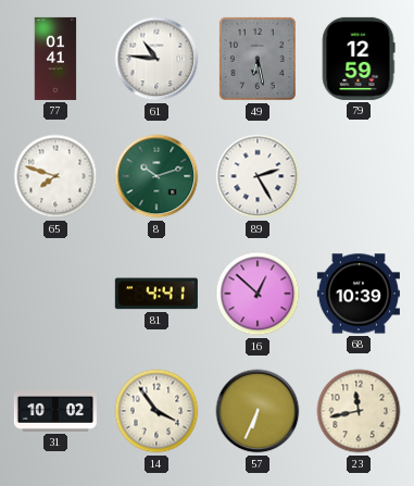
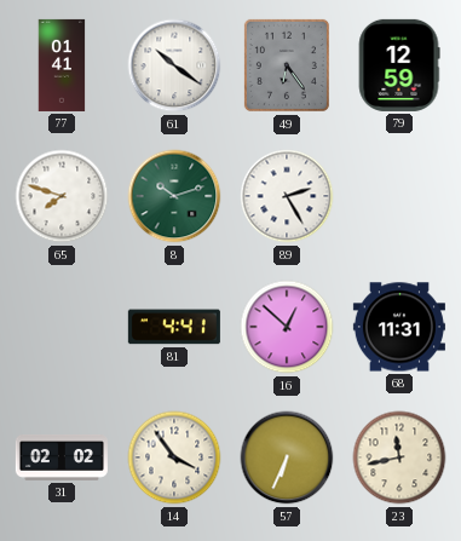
61: 10:46 -> 10:21 (174, 65)
49: 6:28 -> 6:24 (287, 65)
68: 10:39 -> 11:31 (399, 327)
31: 10:02 -> 02:02 (62, 459)
